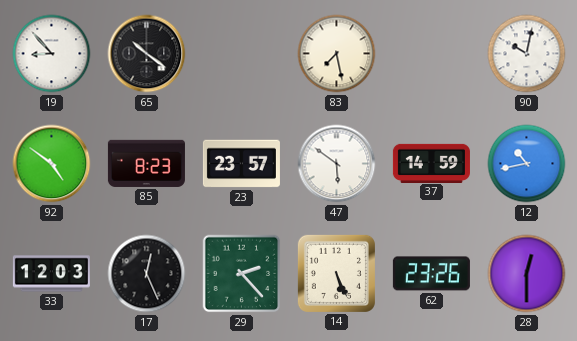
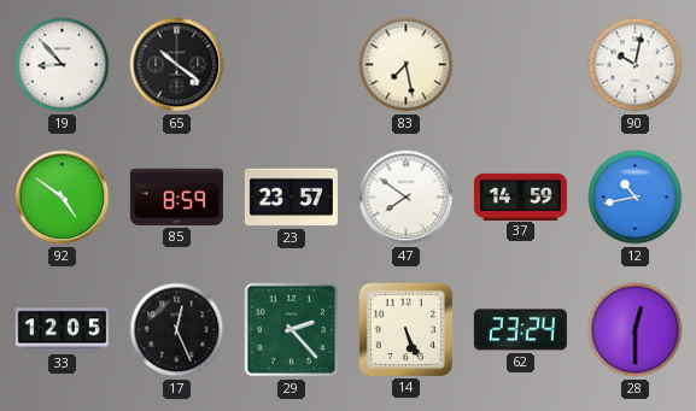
85: 8:23 -> 8:59 (176, 196)
47: 5:51 -> 7:51 (407, 198)
33: 12:03 -> 12:05 (62, 330)
62: 23:26 -> 23:24 (520, 330)
